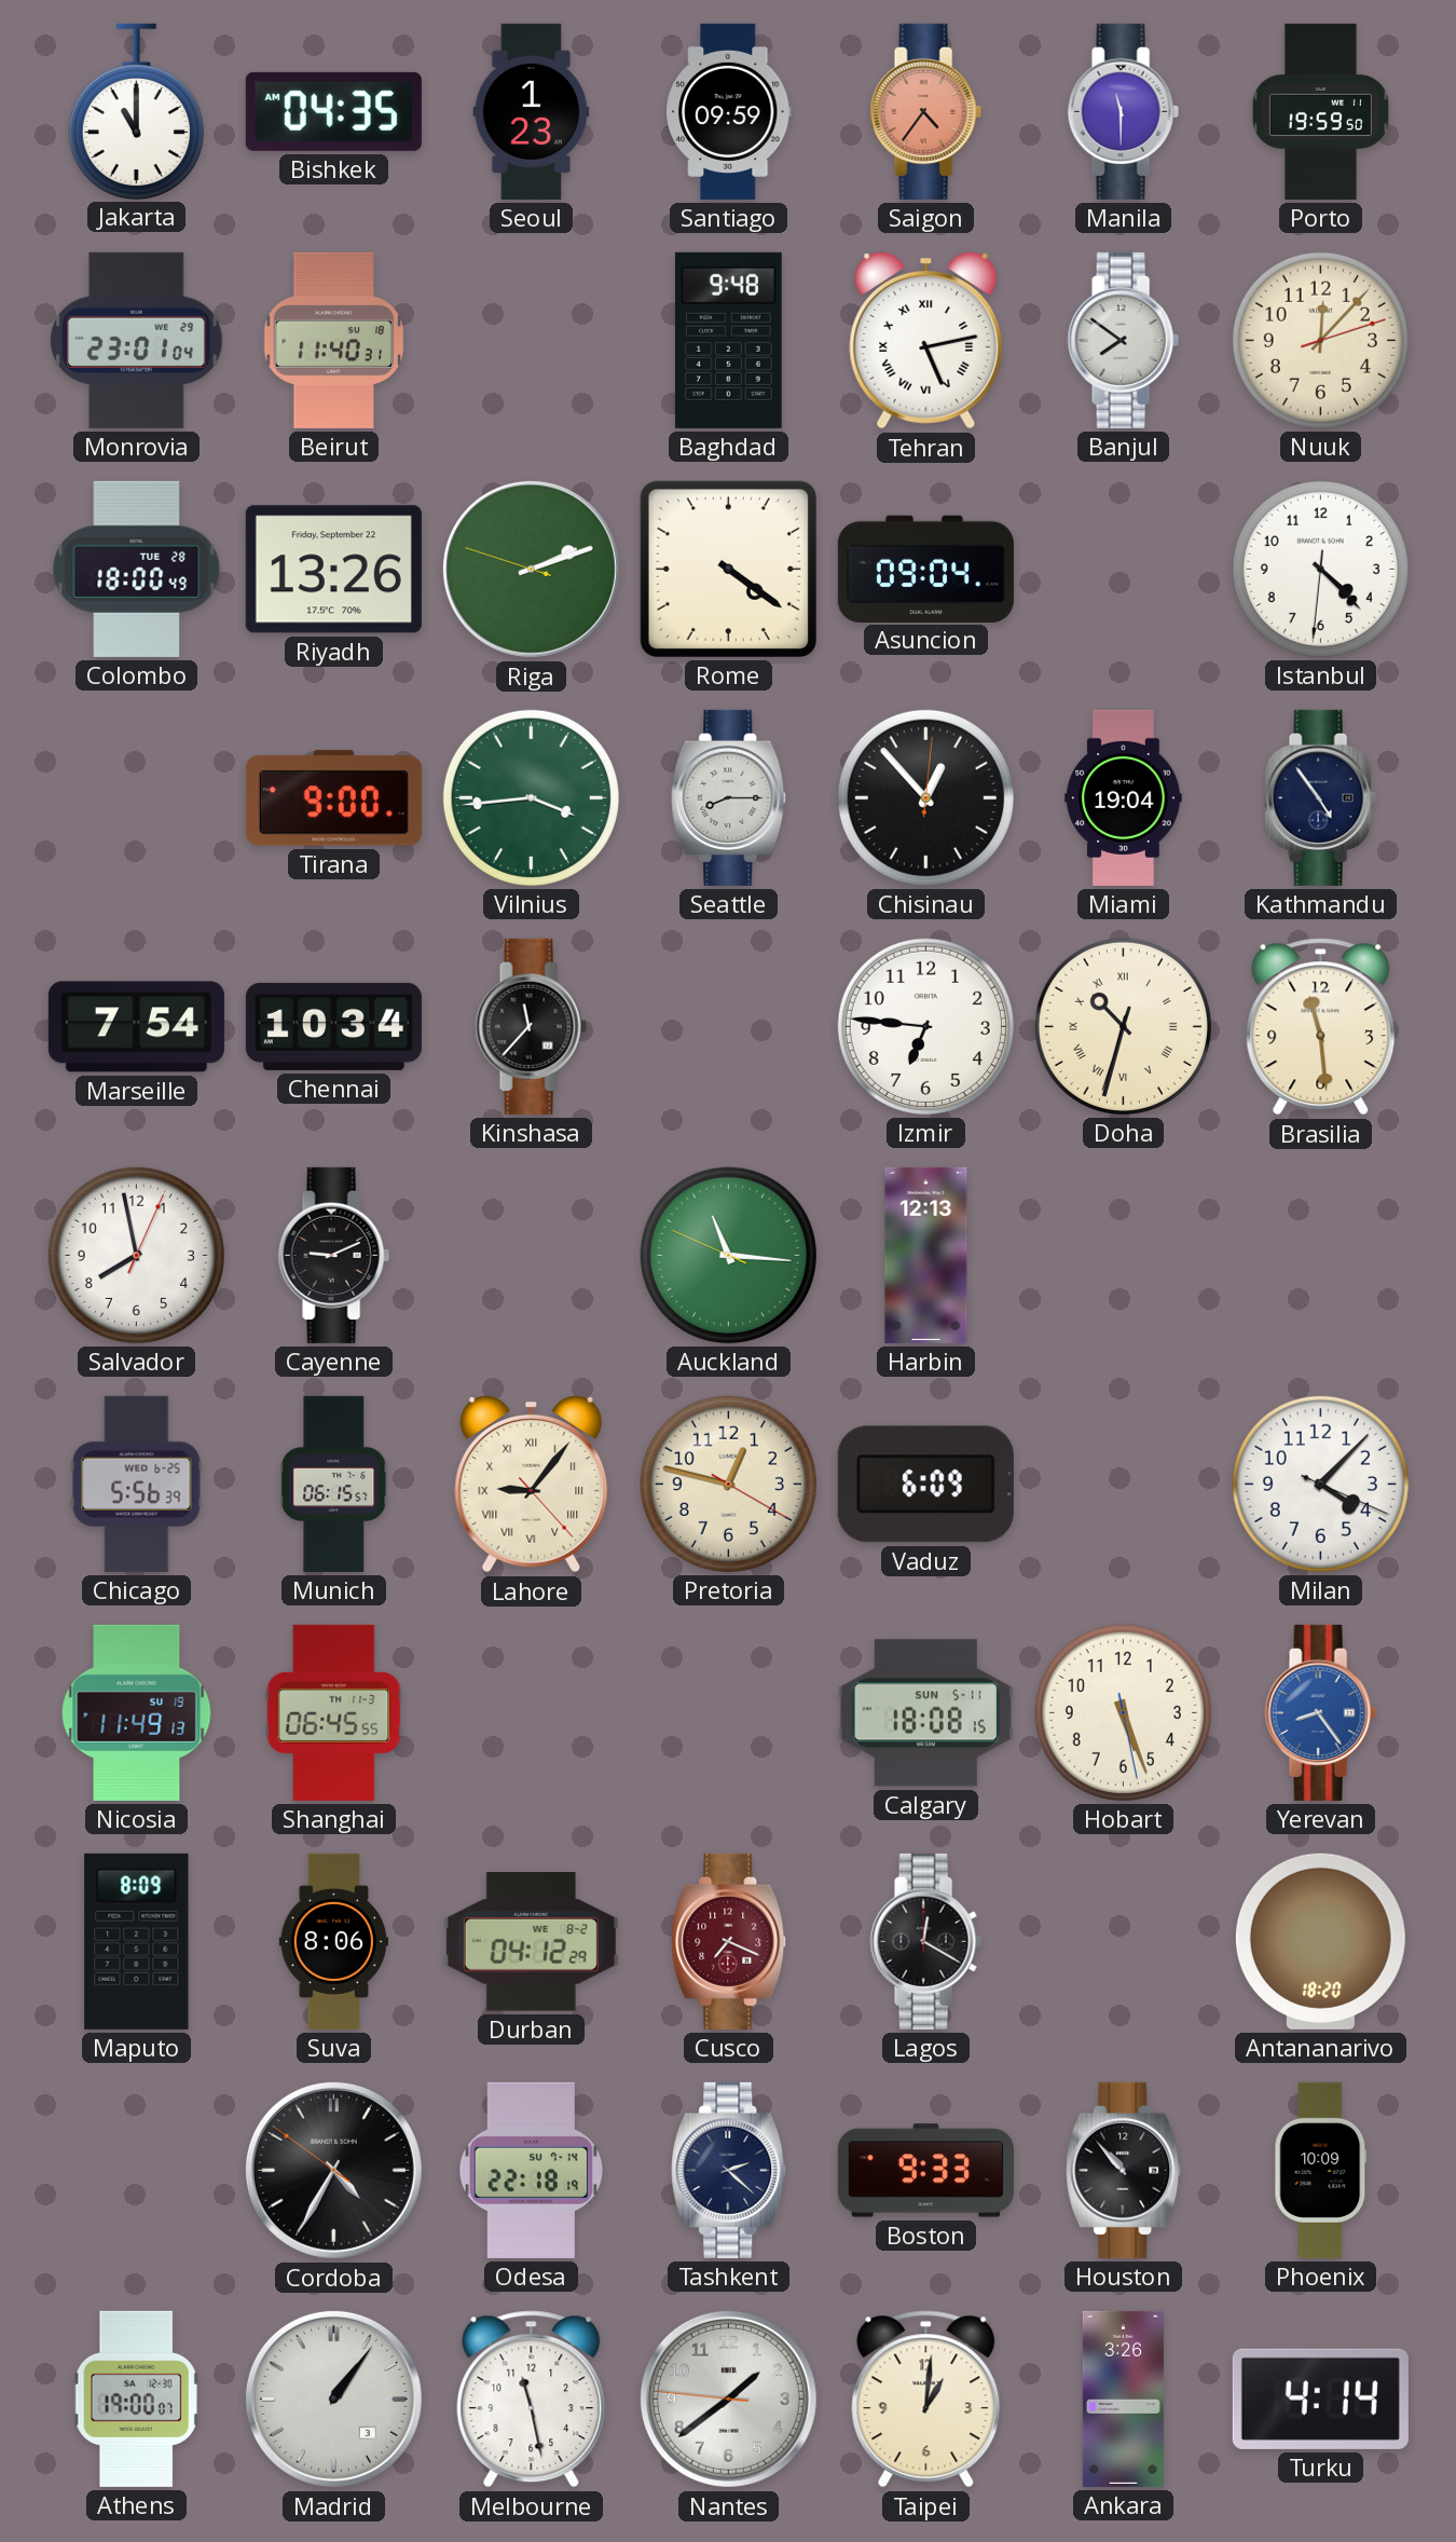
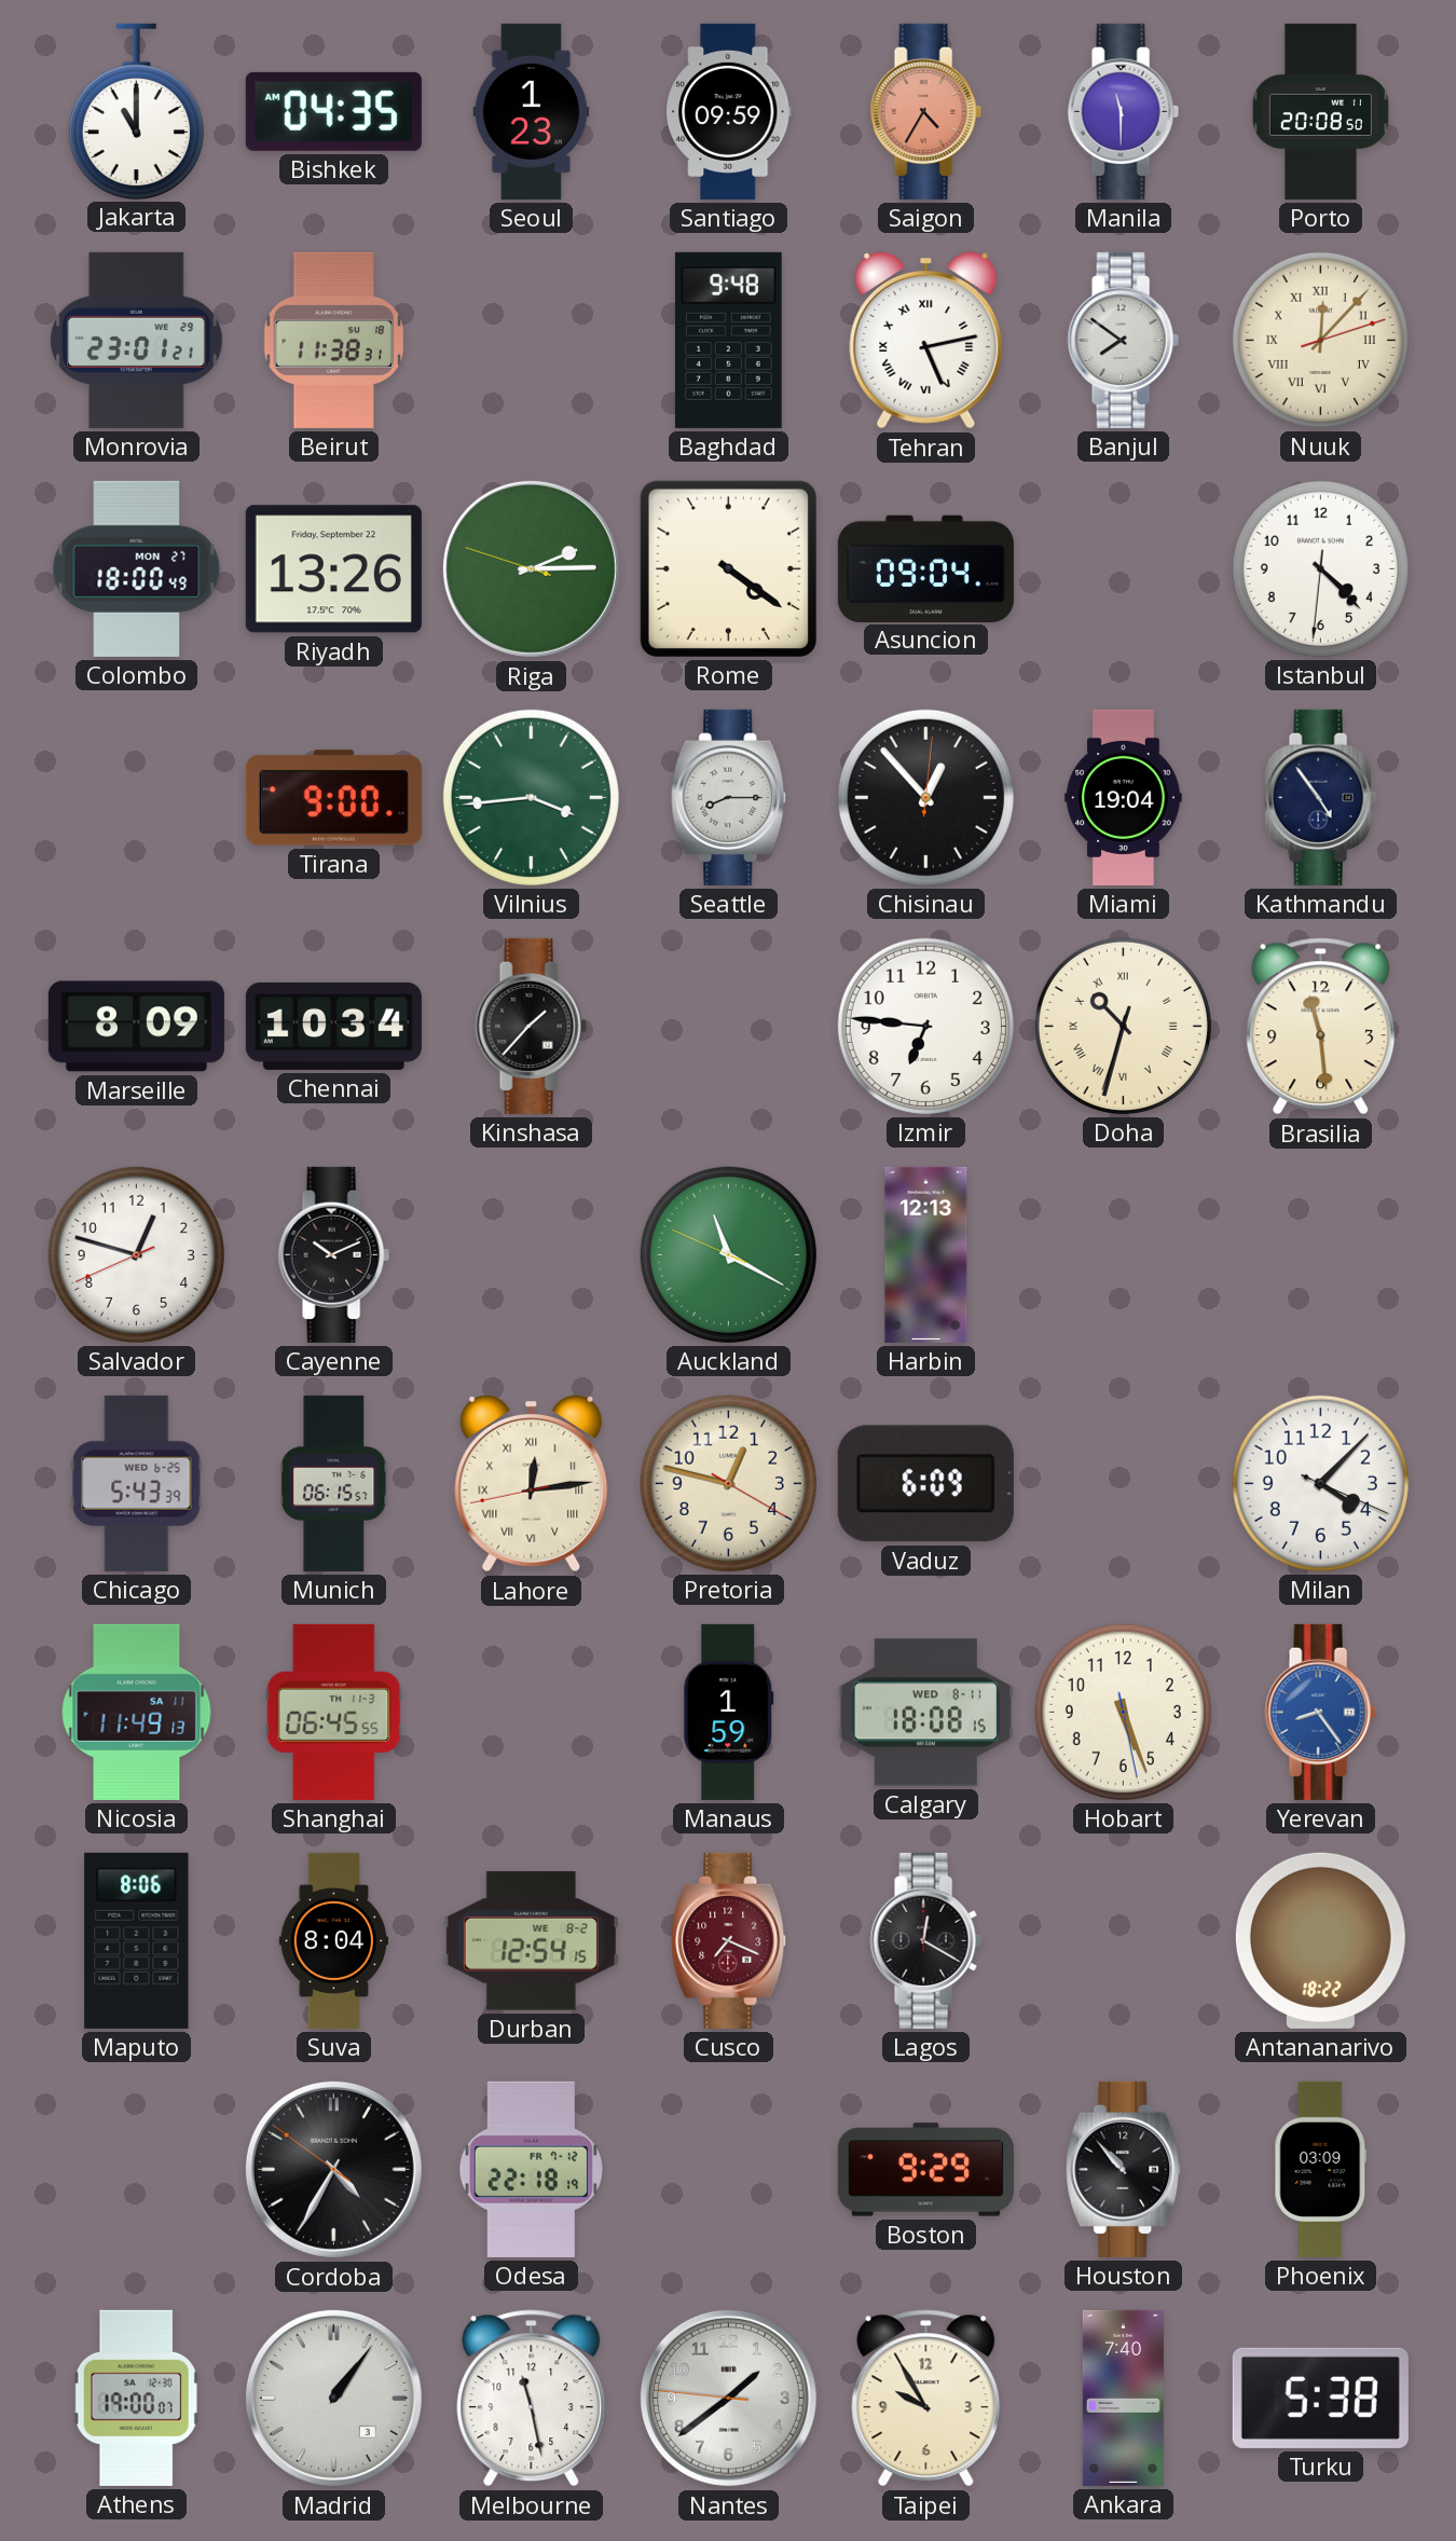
Saigon: 4:36 -> 4:35 (925, 111)
Porto: 19:59 -> 20:08 (1320, 111)
Monrovia: 23:01:04 -> 23:01:21 (137, 340)
Beirut: 11:40 -> 11:38 (334, 340)
Nuuk numerals: Arabic -> Roman (1320, 340)
Colombo date: TUE 28 -> MON 27 (137, 568)
Riga: 2:11 -> 2:14 (531, 568)
Marseille: 7:54 -> 8:09 (136, 1027)
Kinshasa: 11:37 -> 1:37 (531, 1026)
Salvador: 7:58 -> 12:47 (136, 1254)
Cayenne: 9:11 -> 10:11 (333, 1254)
Auckland: 11:15 -> 11:19 (728, 1254)
Chicago: 5:56 -> 5:43 (137, 1483)
Lahore: 9:06 -> 12:13 (532, 1484)
Nicosia date: SU 19 -> SA 11 (137, 1712)
Manaus: none -> 1:59 (729, 1712)
Calgary date: SUN 5-11 -> WED 8-11 (925, 1713)
Maputo: 8:09 -> 8:06 (137, 1940)
Suva: 8:06 -> 8:04 (333, 1940)
Durban: 04:12 -> 12:54 (531, 1941)
Antananarivo: 18:20 -> 18:22 (1320, 1940)
Odesa date: SU 7-14 -> FR 7-12 (531, 2169)
Tashkent: 2:22 -> none (729, 2170)
Boston: 9:33 -> 9:29 (925, 2170)
Phoenix: 10:09 -> 03:09 (1321, 2169)
Taipei: 1:01 -> 9:55 (926, 2399)
Ankara: 3:26 -> 7:40 (1123, 2398)
Turku: 4:14 -> 5:38 (1320, 2398)
